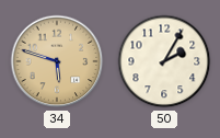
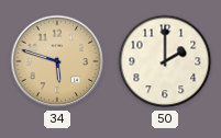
50: 2:05 -> 2:00 (165, 61)
